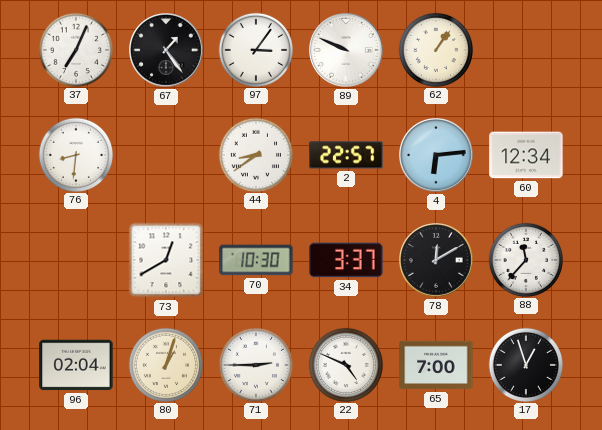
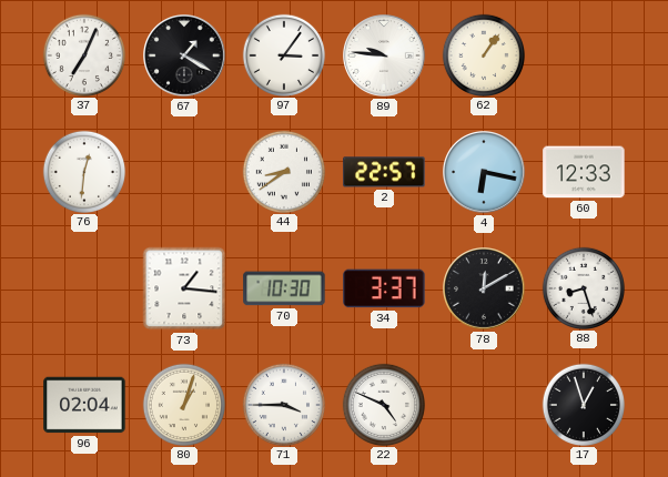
67: 1:24 -> 1:20 (184, 55)
89: 9:49 -> 9:46 (384, 55)
76: 8:31 -> 12:31 (83, 171)
4: 6:14 -> 6:17 (484, 172)
60: 12:34 -> 12:33 (584, 172)
73: 12:40 -> 1:16 (184, 288)
88: 11:37 -> 8:27 (583, 287)
71: 2:45 -> 3:45 (283, 404)
65: 7:00 -> none (436, 365)
